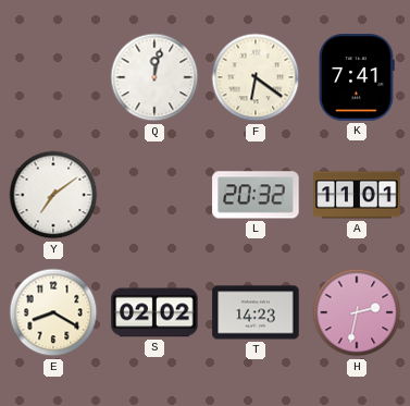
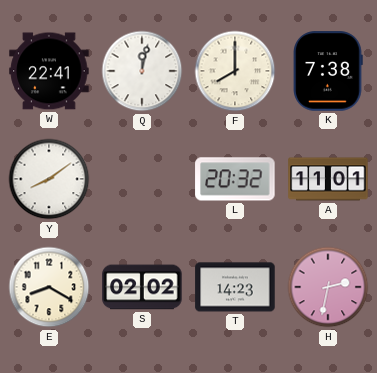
W: none -> 22:41 (49, 71)
F: 6:21 -> 8:00 (235, 71)
K: 7:41 -> 7:38 (328, 71)
Y: 7:09 -> 8:09 (49, 179)
